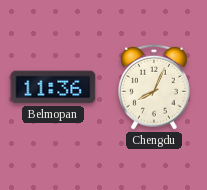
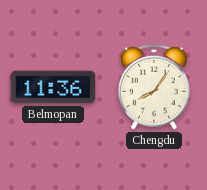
Chengdu: 8:04 -> 8:06 (154, 87)
